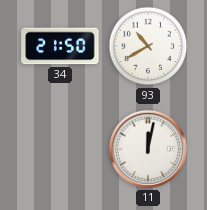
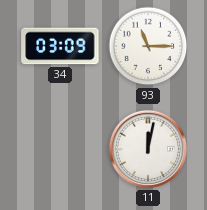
34: 21:50 -> 03:09 (60, 46)
93: 10:40 -> 11:15 (148, 46)
